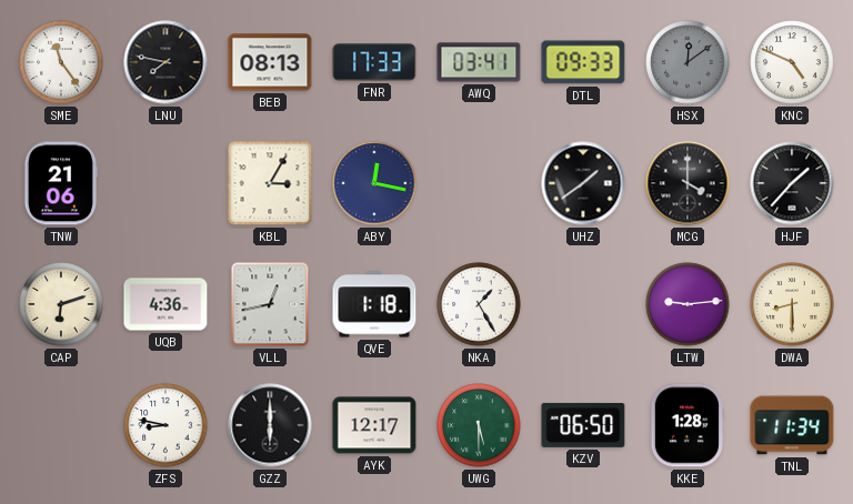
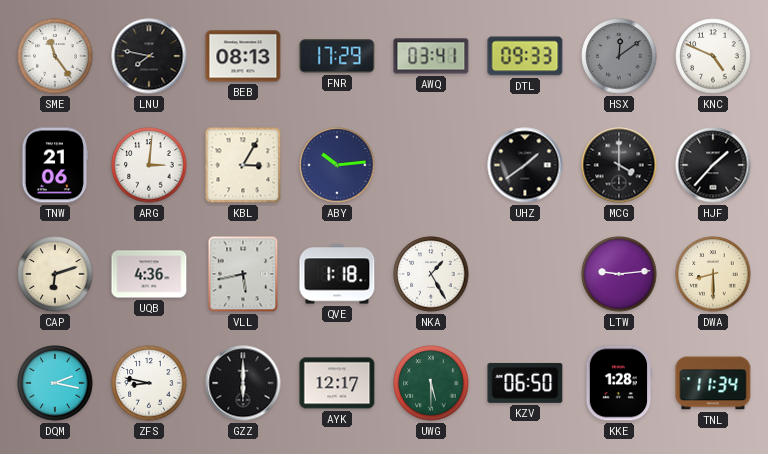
FNR: 17:33 -> 17:29 (337, 56)
ARG: none -> 3:01 (149, 165)
ABY: 12:17 -> 10:14 (337, 165)
VLL: 12:43 -> 5:43 (243, 274)
DQM: none -> 2:17 (55, 383)
